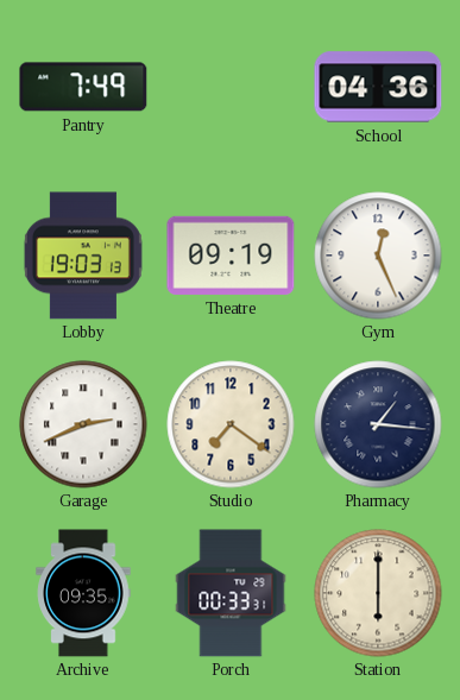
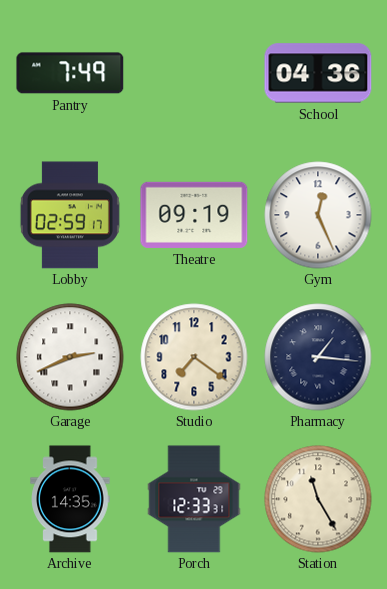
Lobby: 19:03 -> 02:59 (70, 215)
Archive: 09:35 -> 14:35 (70, 499)
Porch: 00:33 -> 12:33 (194, 499)
Station: 6:00 -> 11:25 (318, 499)
